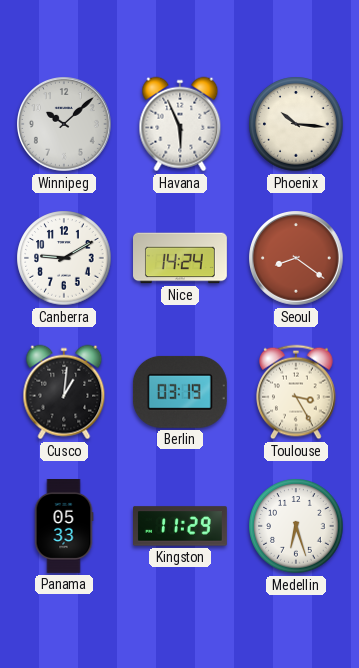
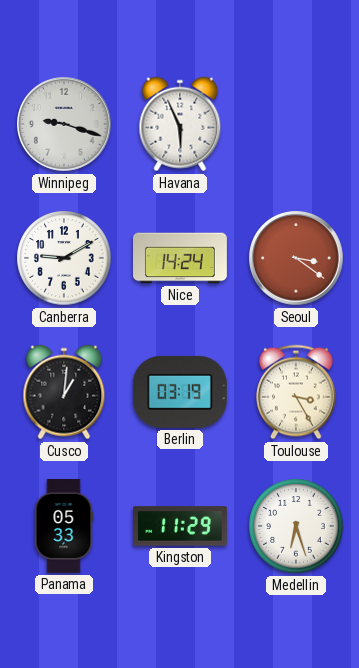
Winnipeg: 10:08 -> 9:18 (65, 125)
Phoenix: 10:16 -> none (296, 124)
Seoul: 8:21 -> 3:21 (297, 259)
